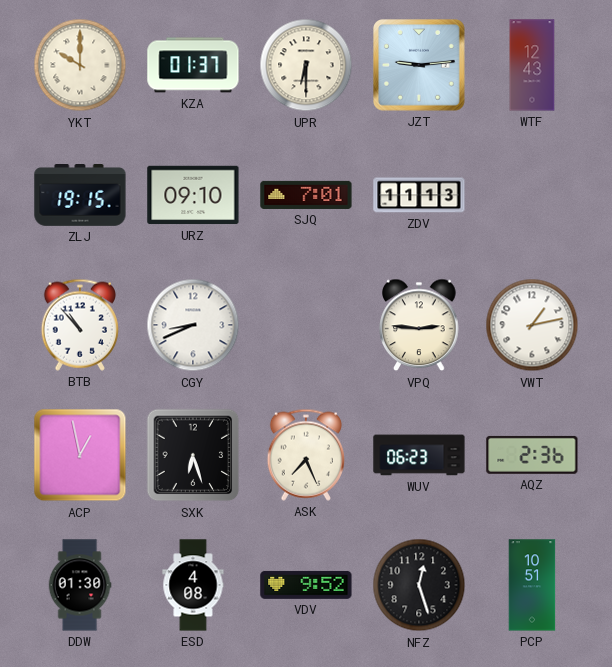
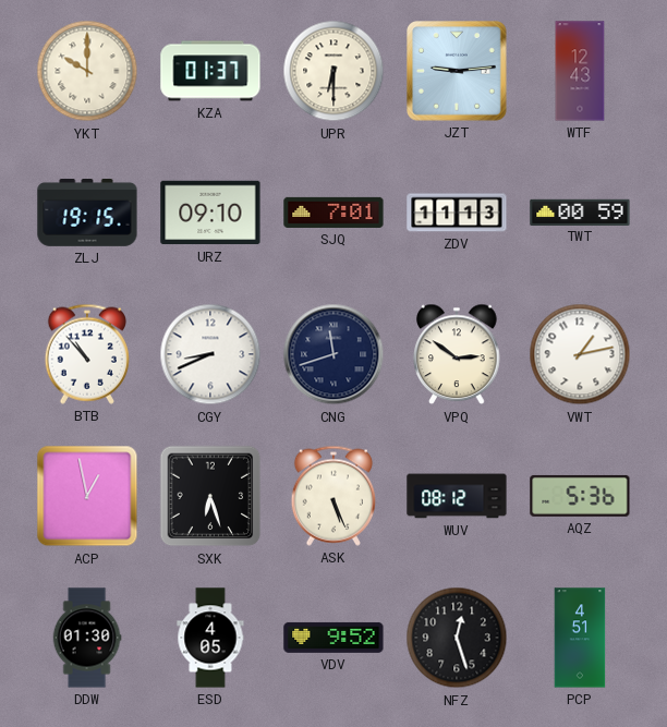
TWT: none -> 00:59 (580, 211)
CNG: none -> 11:42 (333, 354)
VPQ: 2:46 -> 2:51 (457, 354)
ASK: 7:26 -> 5:26 (333, 496)
WUV: 06:23 -> 08:12 (457, 496)
AQZ: 2:36 -> 5:36 (580, 496)
ESD: 4:08 -> 4:05 (210, 638)
PCP: 10:51 -> 4:51 (580, 638)
